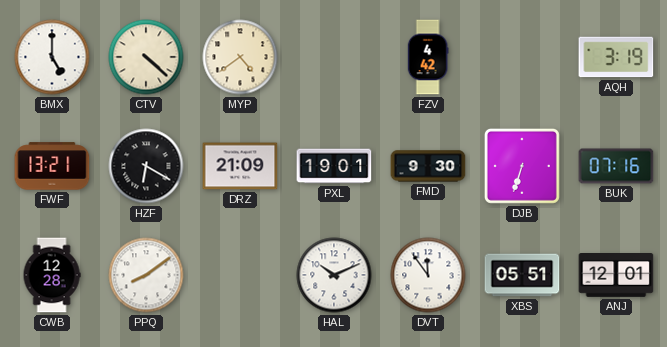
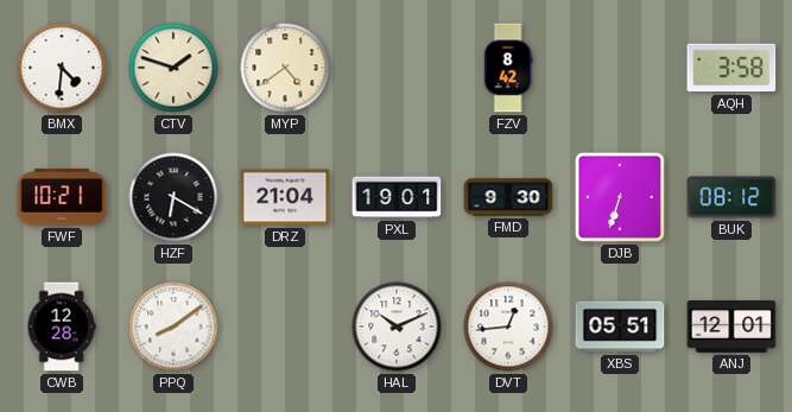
BMX: 5:00 -> 4:31 (62, 68)
CTV: 4:22 -> 1:48 (173, 68)
FZV: 4:42 -> 8:42 (508, 68)
AQH: 3:19 -> 3:58 (731, 68)
FWF: 13:21 -> 10:21 (62, 197)
DRZ: 21:09 -> 21:04 (285, 197)
BUK: 07:16 -> 08:12 (731, 197)
DVT: 11:54 -> 12:44 (508, 327)
